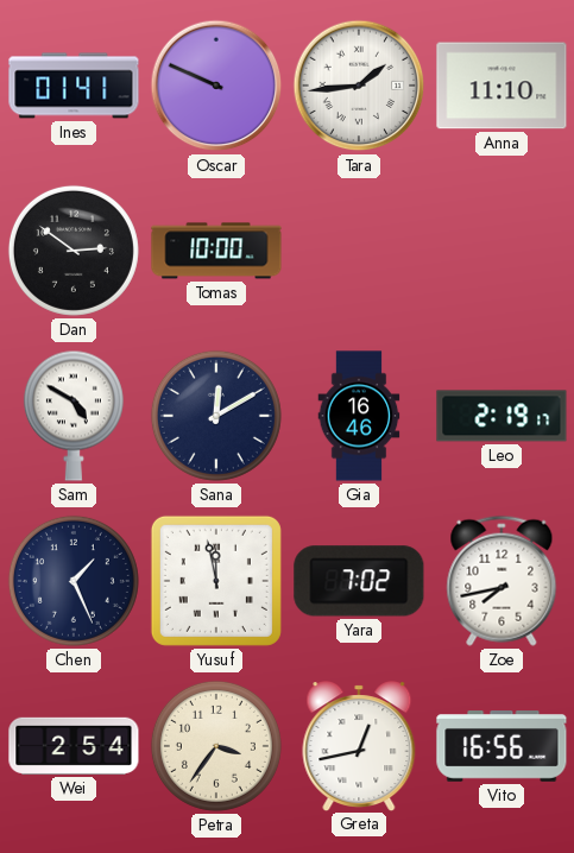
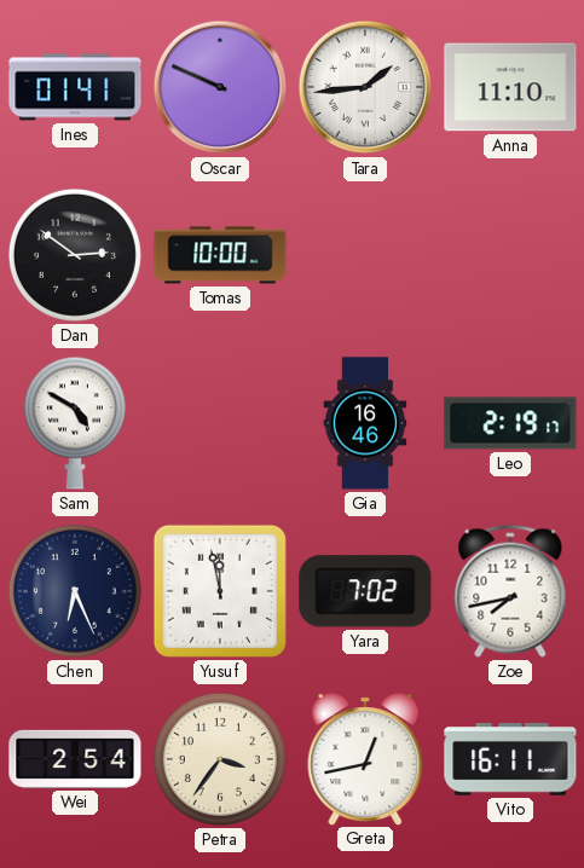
Sana: 12:10 -> none (216, 416)
Chen: 1:26 -> 6:26 (75, 591)
Vito: 16:56 -> 16:11 (510, 759)
